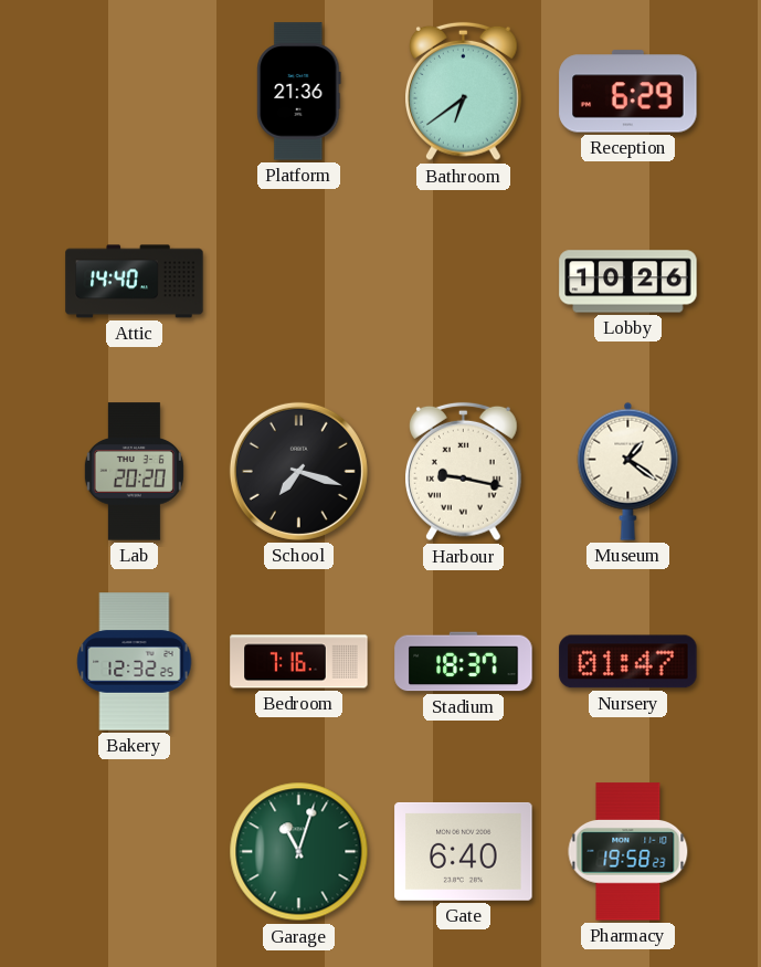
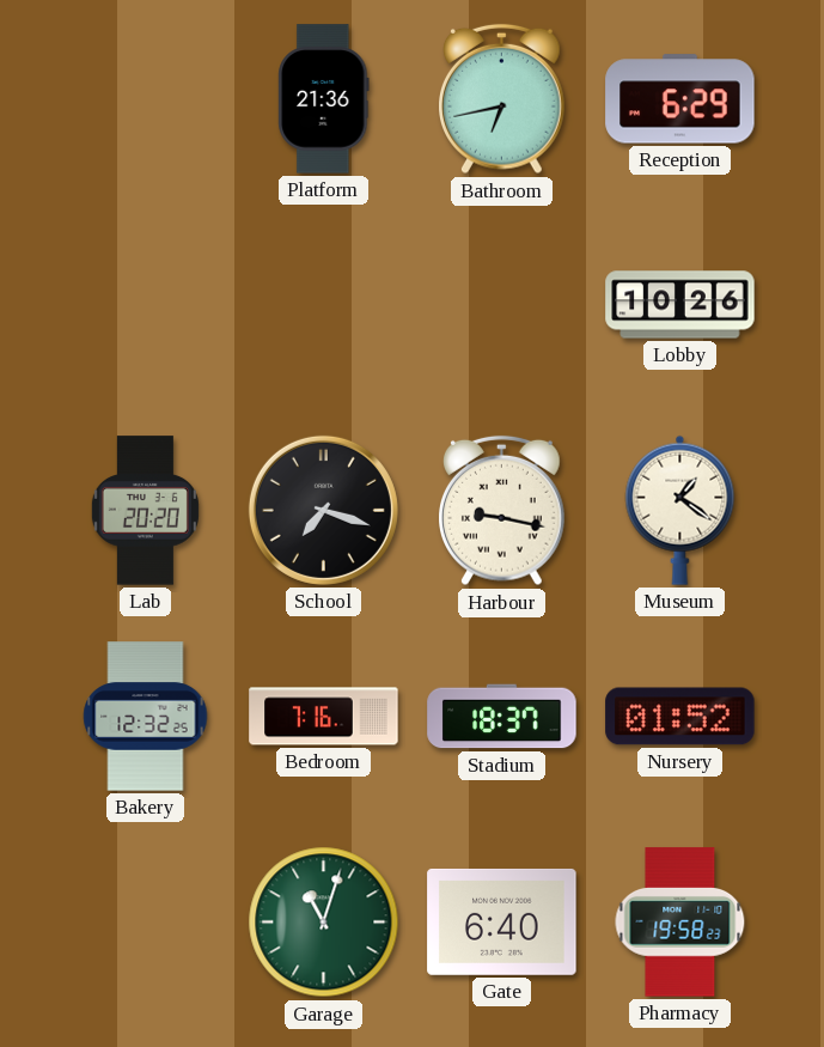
Bathroom: 6:39 -> 6:43 (502, 99)
Attic: 14:40 -> none (135, 282)
Nursery: 01:47 -> 01:52 (680, 717)
